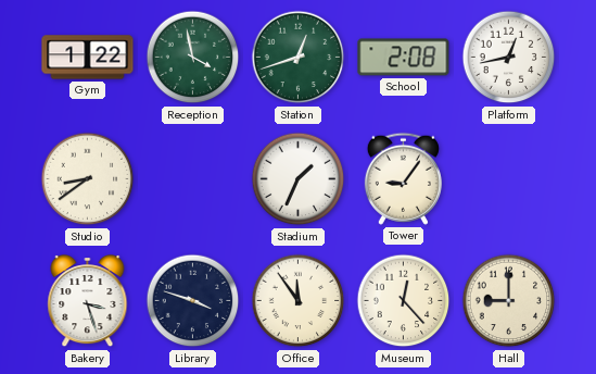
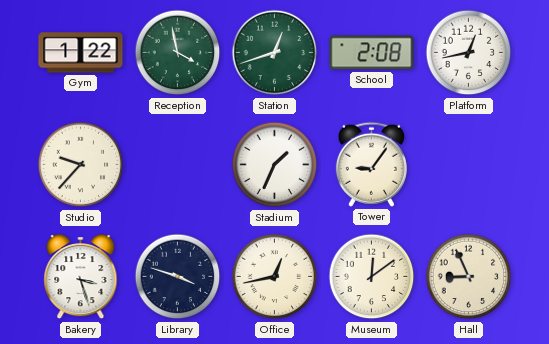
Studio: 8:39 -> 9:37 (81, 165)
Office: 11:54 -> 12:43 (275, 277)
Museum: 12:23 -> 12:09 (372, 277)
Hall: 9:00 -> 8:56 (469, 277)
